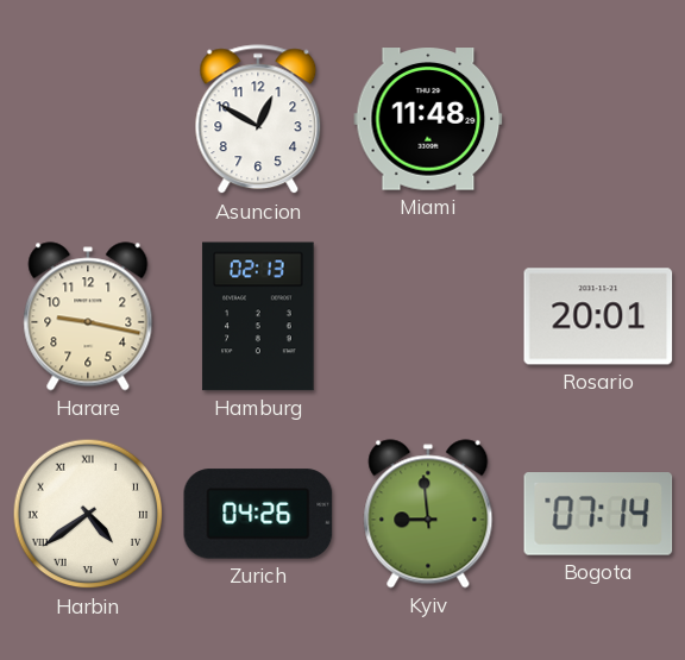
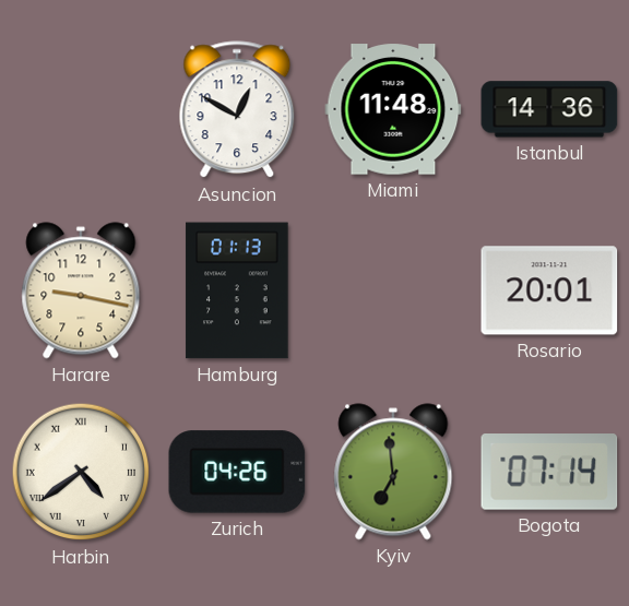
Istanbul: none -> 14:36 (549, 109)
Hamburg: 02:13 -> 01:13 (237, 290)
Kyiv: 8:59 -> 6:59 (393, 472)
